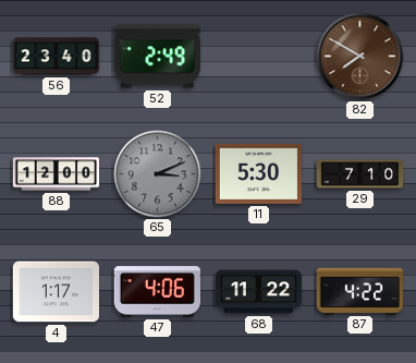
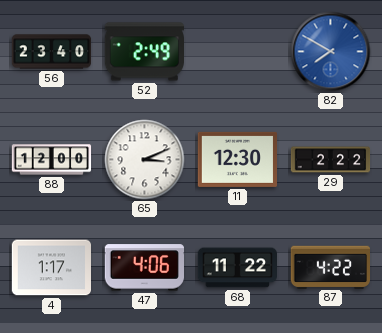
82 dial: brown -> blue (331, 52)
65 dial: grey -> white (145, 160)
11: 5:30 -> 12:30 (238, 159)
29: 7:10 -> 2:22 (331, 160)
